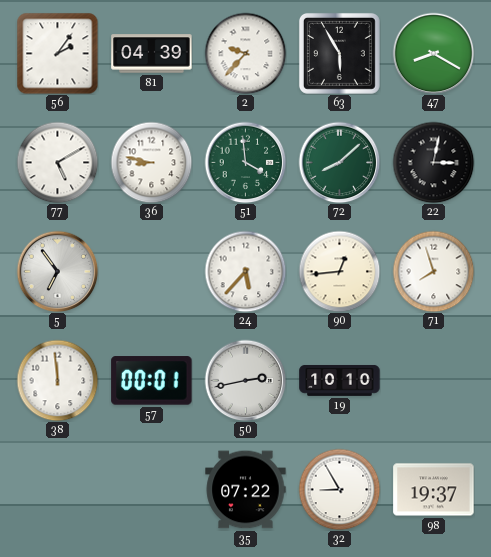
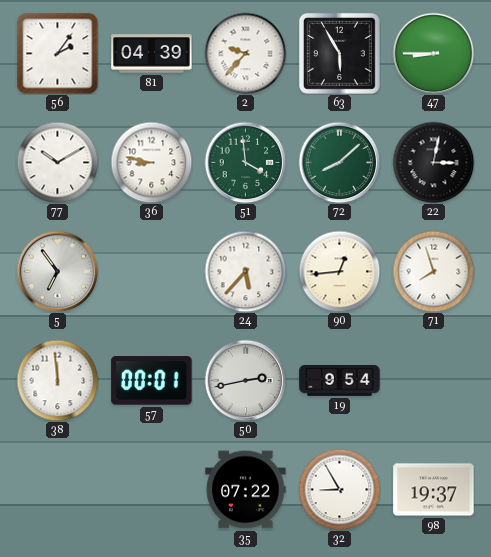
47: 8:20 -> 8:45 (433, 53)
77: 5:10 -> 10:10 (57, 162)
19: 10:10 -> 9:54 (340, 381)
